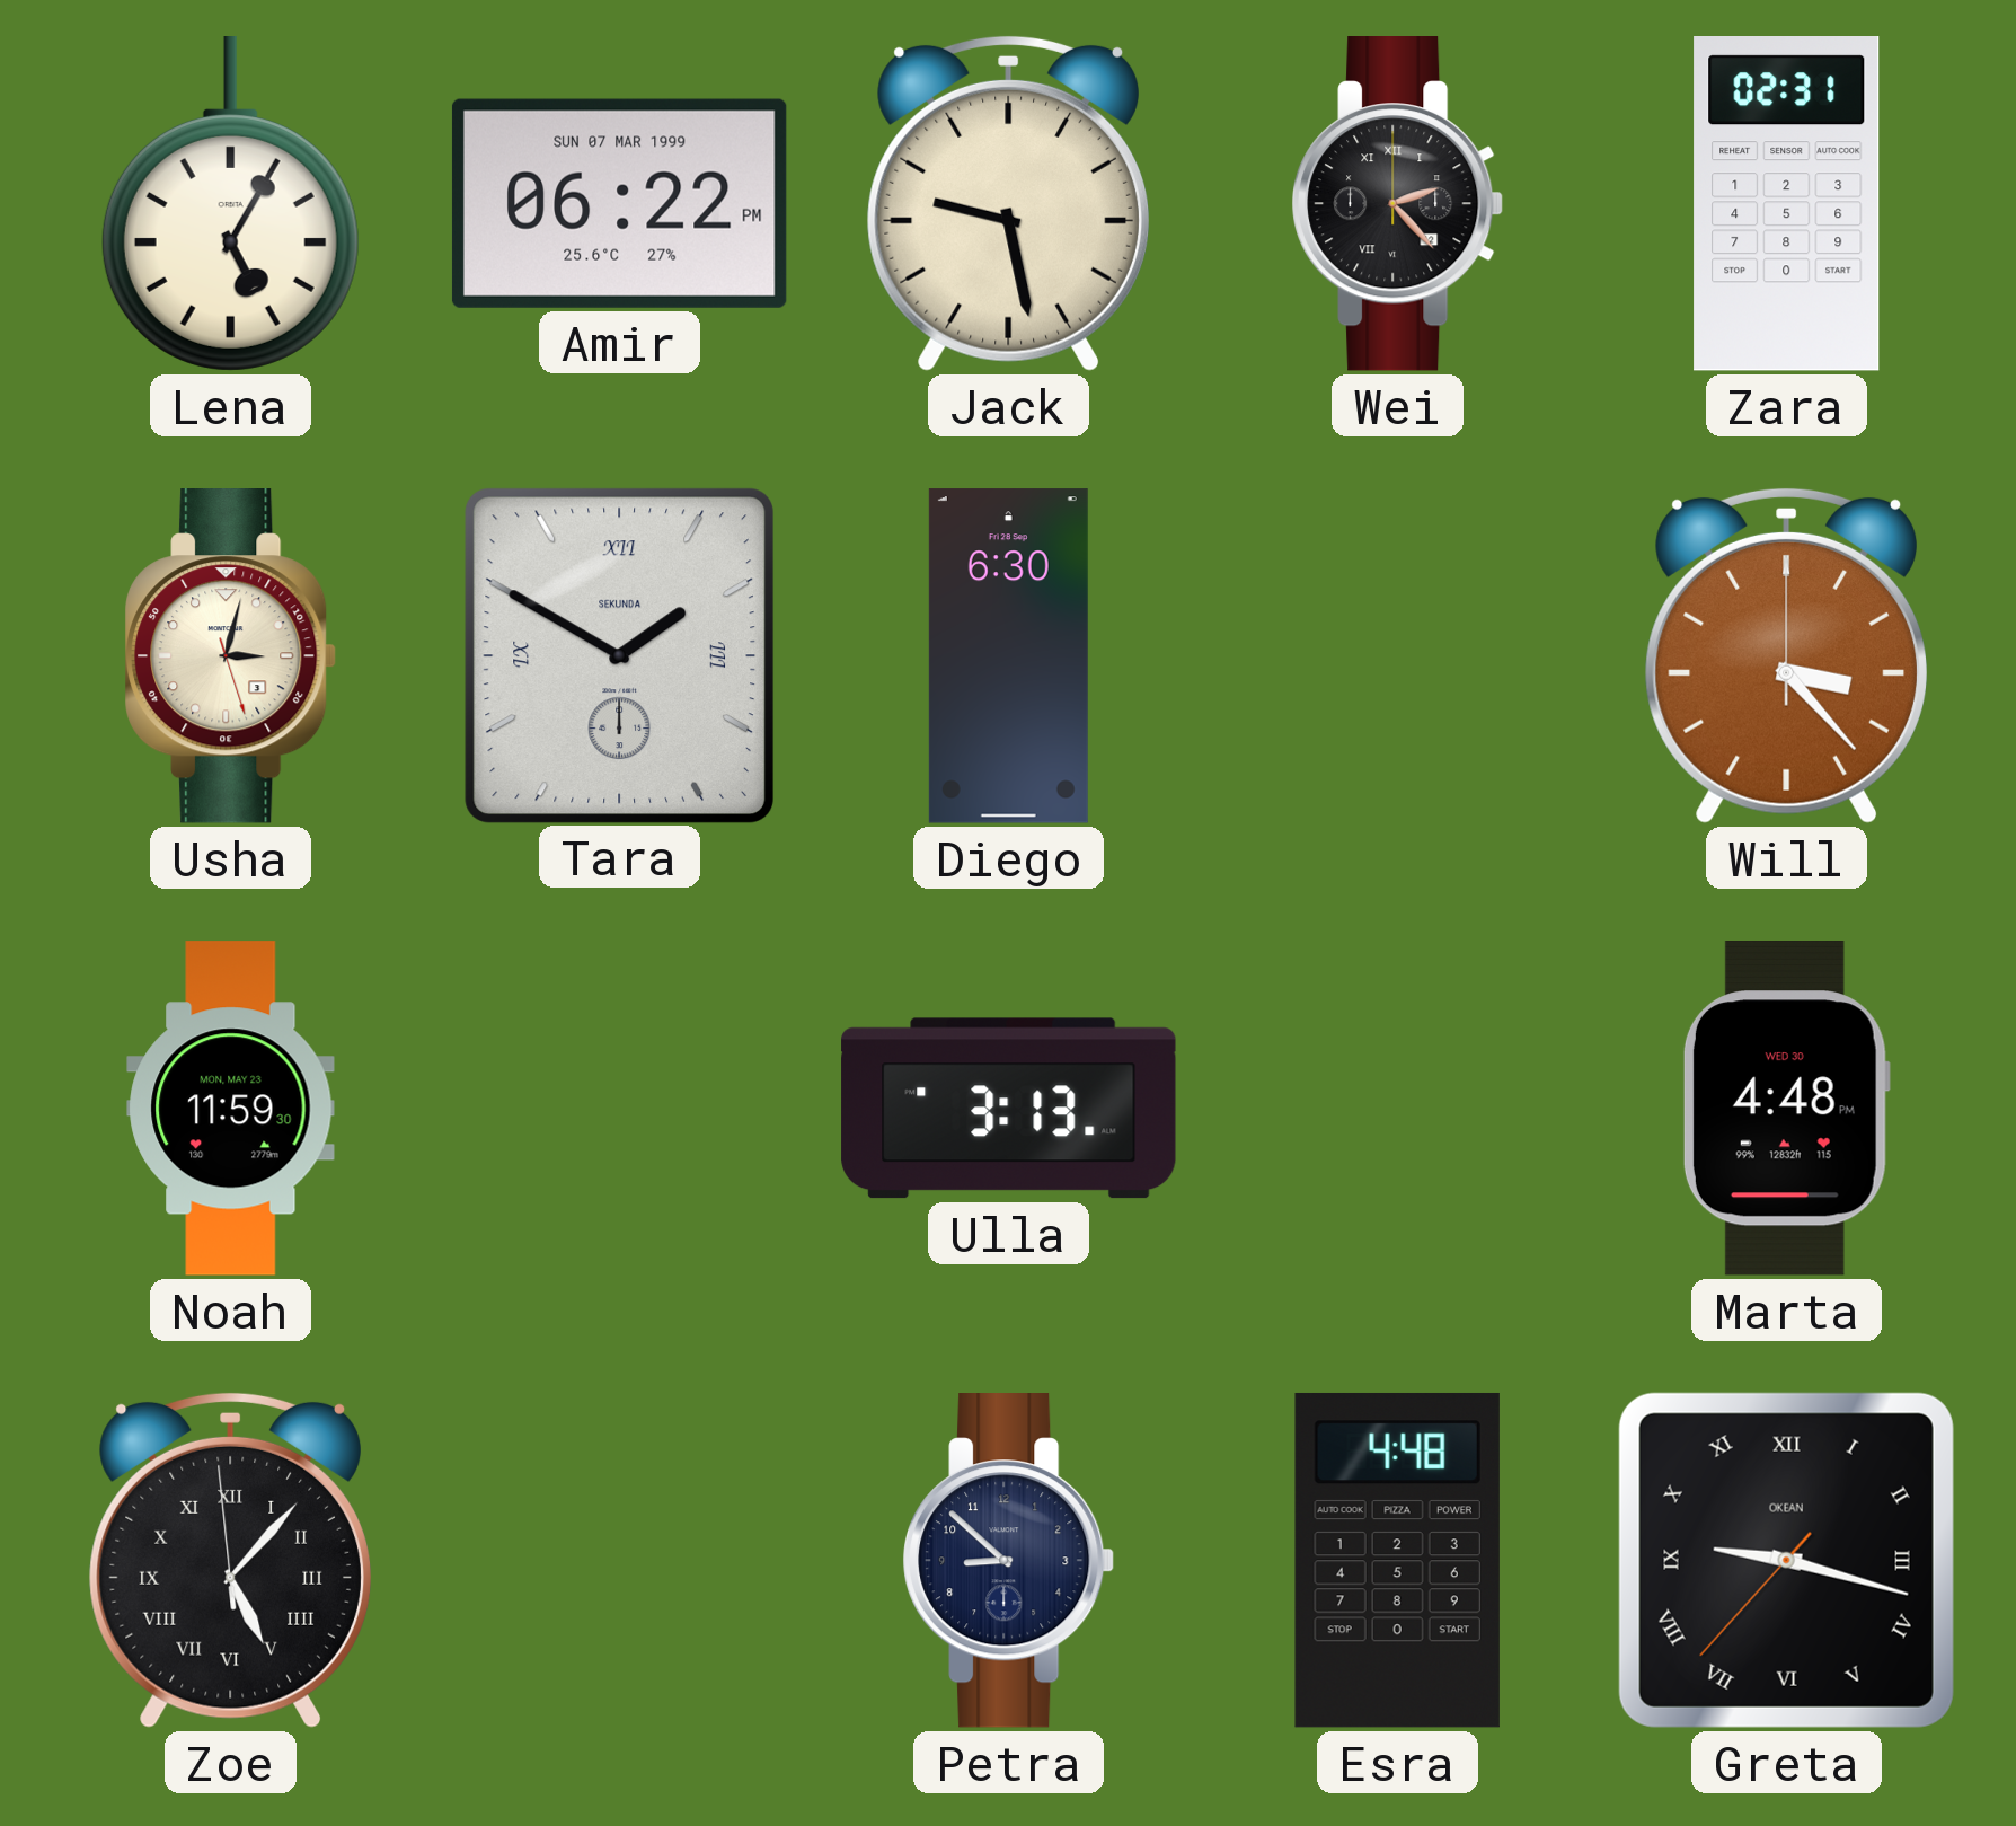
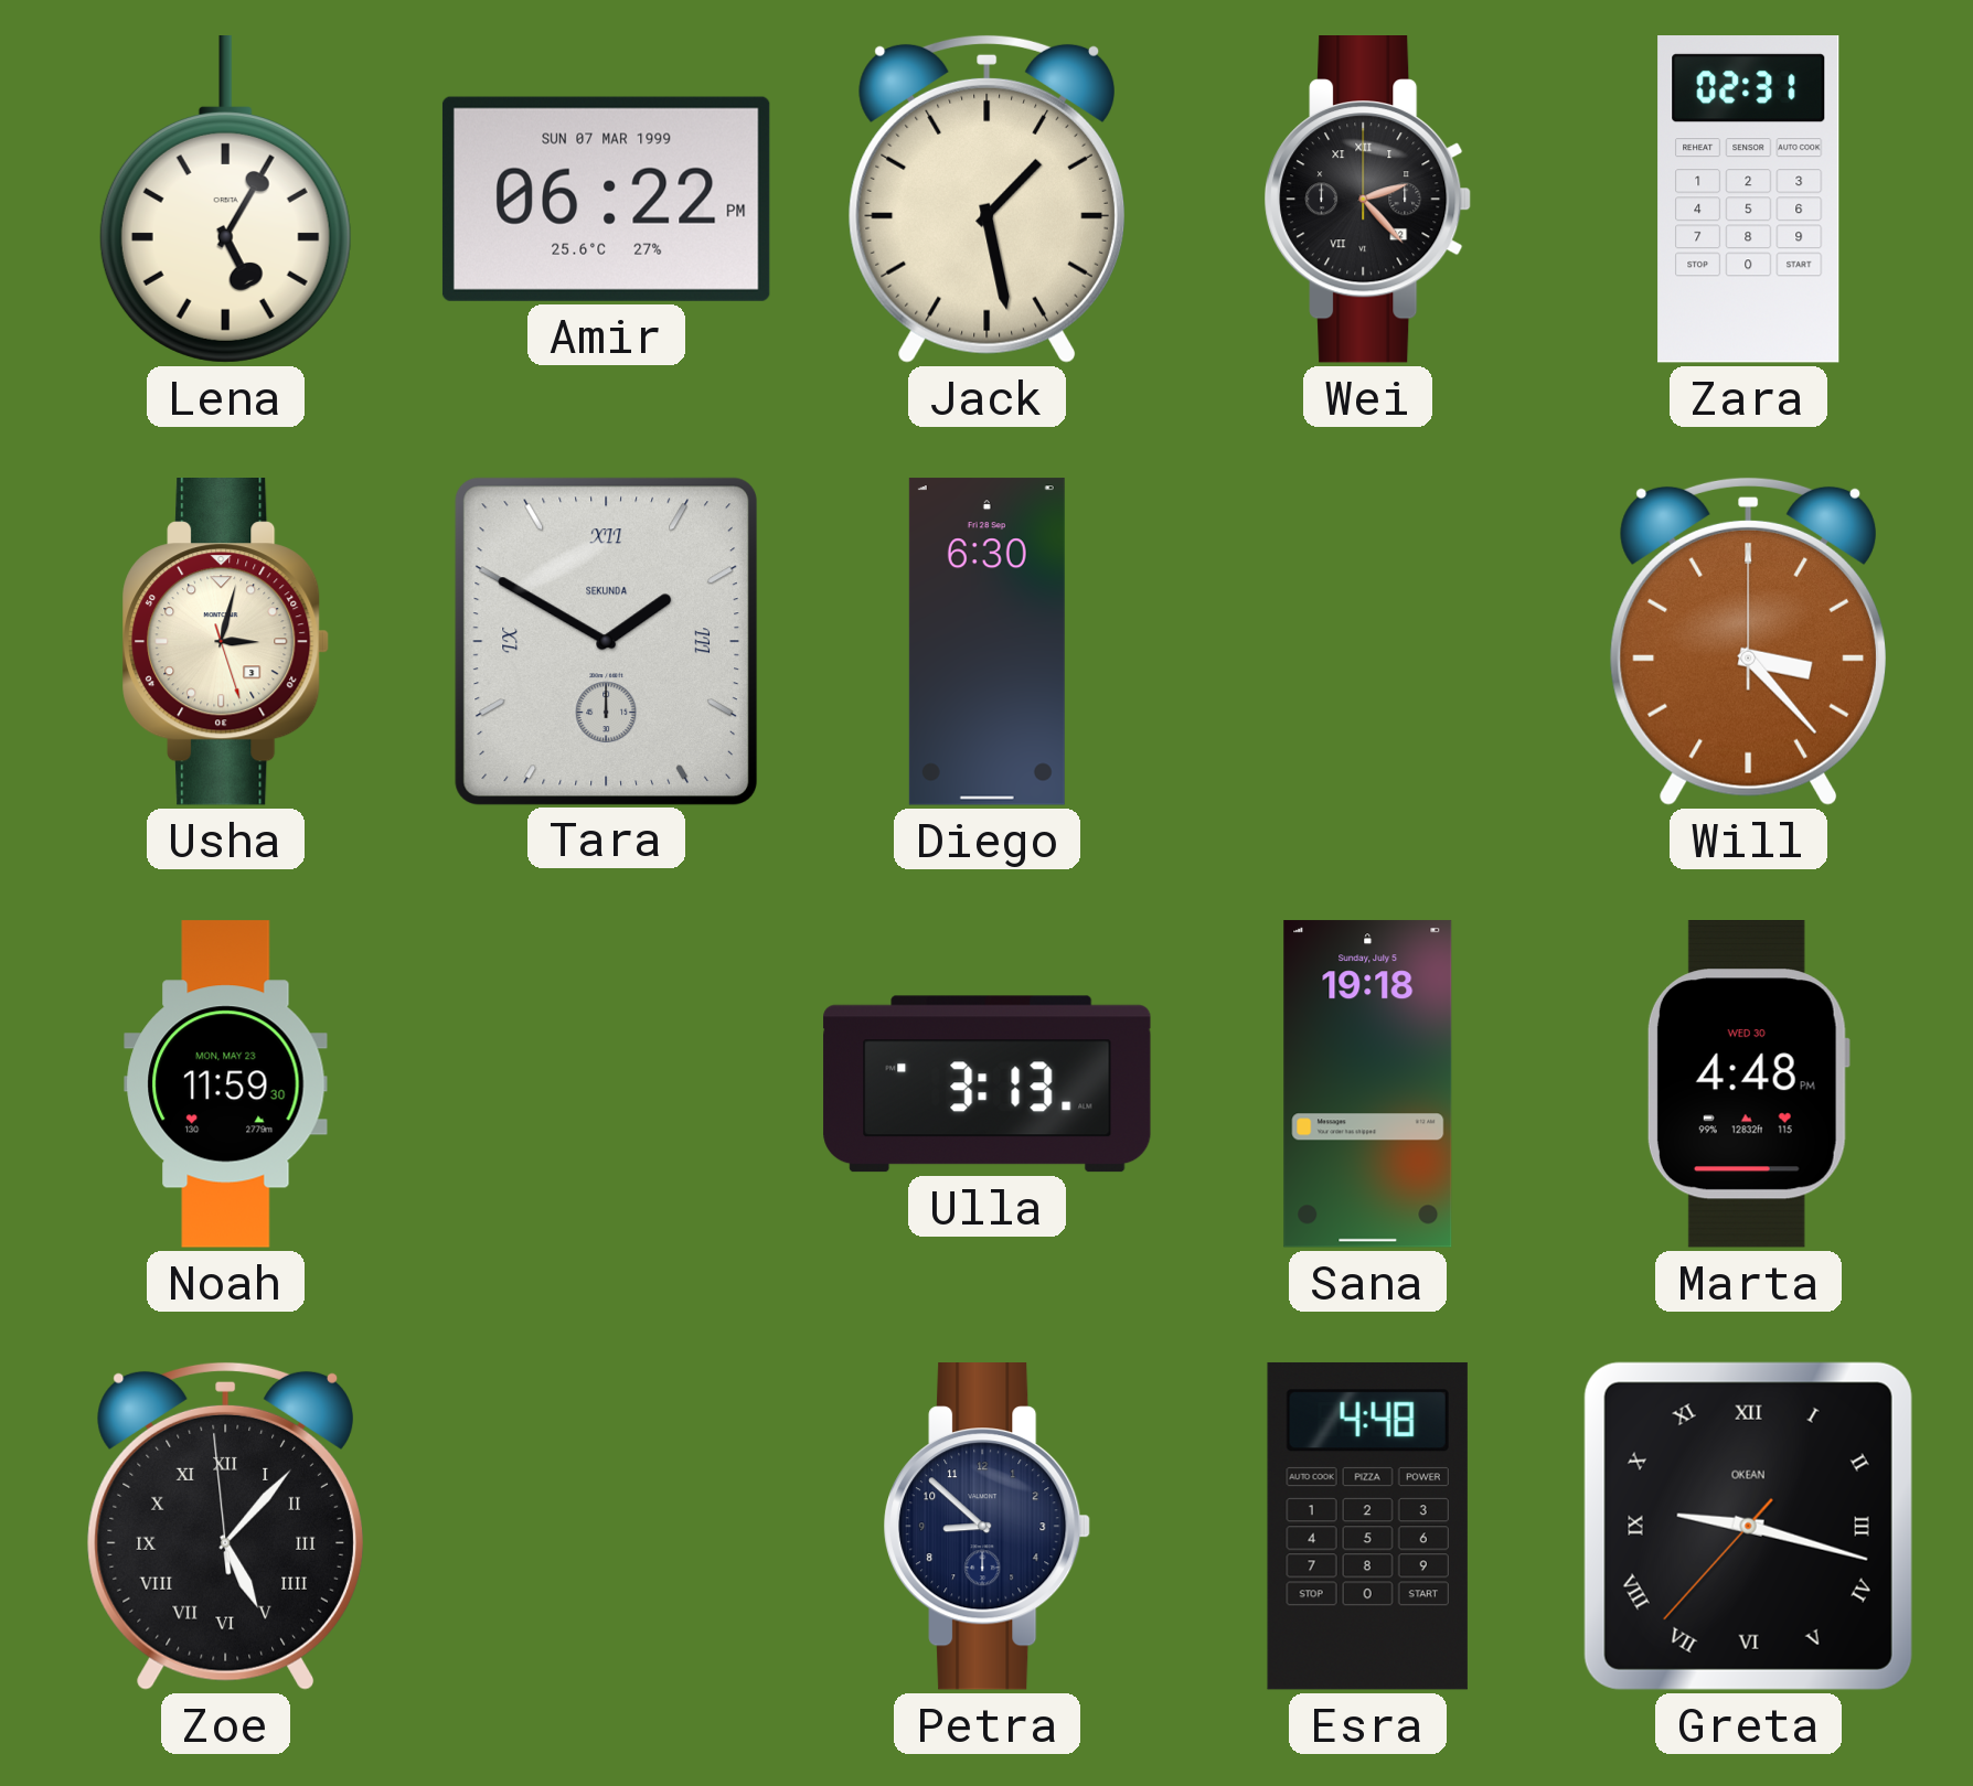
Jack: 9:28 -> 1:28 (986, 199)
Sana: none -> 19:18 (1368, 1084)
